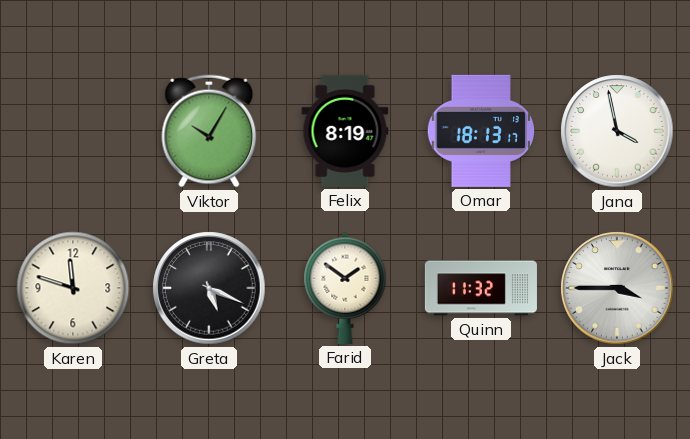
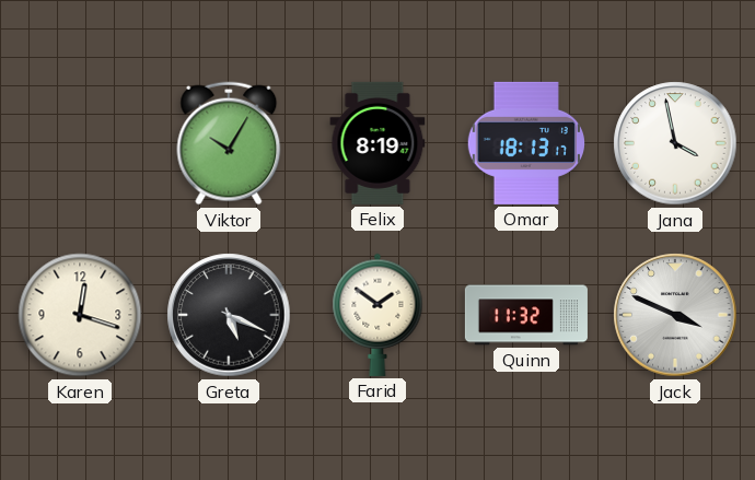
Karen: 11:48 -> 12:18 (80, 315)
Jack: 3:45 -> 3:49 (675, 315)
